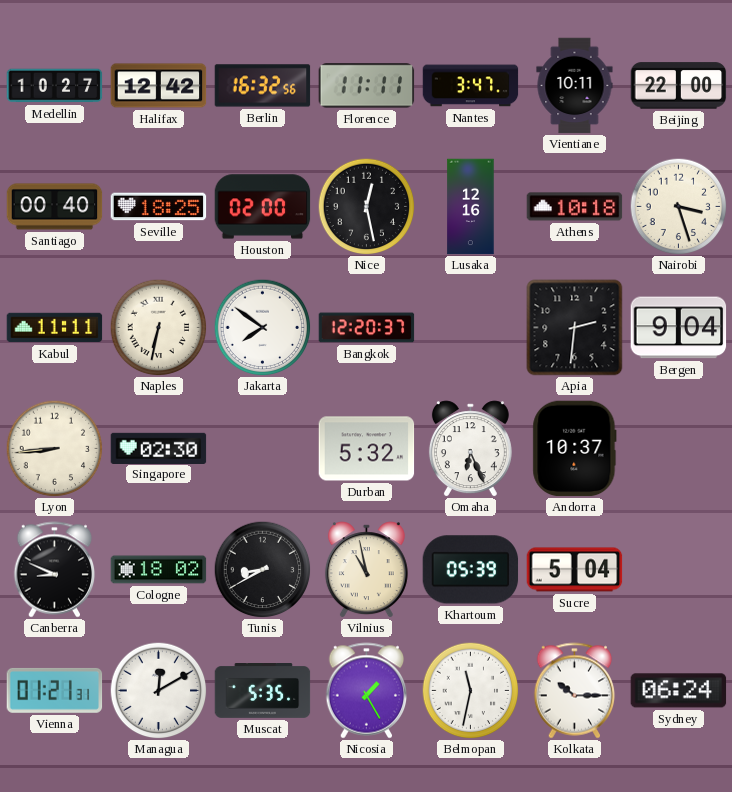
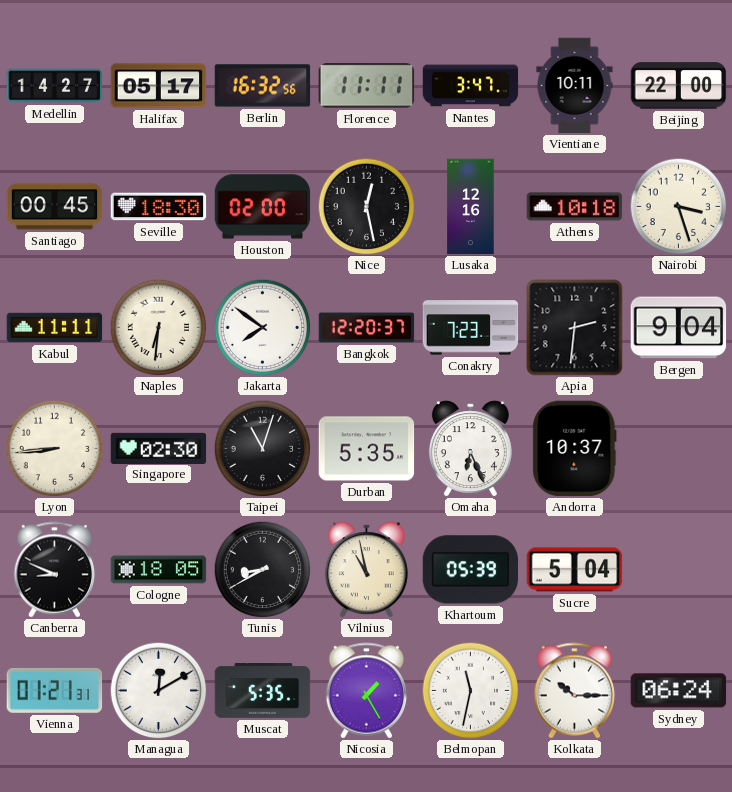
Medellin: 10:27 -> 14:27 (55, 86)
Halifax: 12:42 -> 05:17 (159, 86)
Santiago: 00:40 -> 00:45 (55, 207)
Seville: 18:25 -> 18:30 (159, 207)
Naples: 6:32 -> 6:31 (158, 327)
Conakry: none -> 7:23 (471, 328)
Taipei: none -> 11:03 (262, 448)
Durban: 5:32 -> 5:35 (367, 449)
Cologne: 18:02 -> 18:05 (159, 570)
